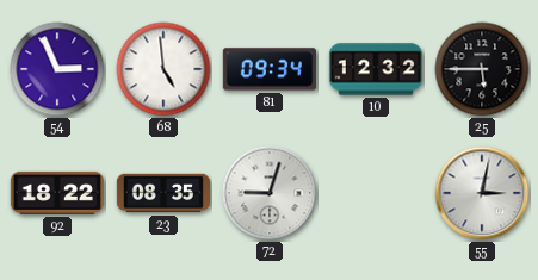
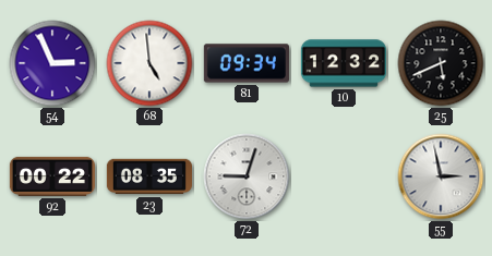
25: 5:45 -> 5:41 (441, 63)
92: 18:22 -> 00:22 (52, 176)
55: 3:02 -> 2:58 (441, 176)
